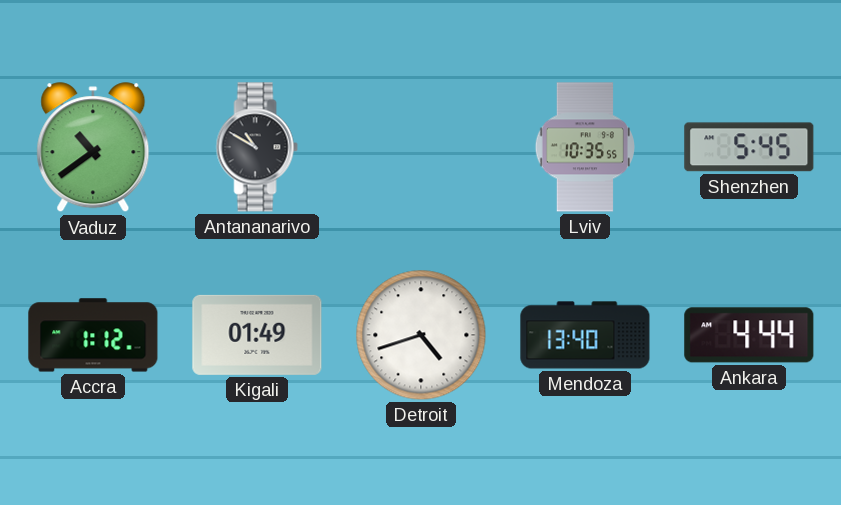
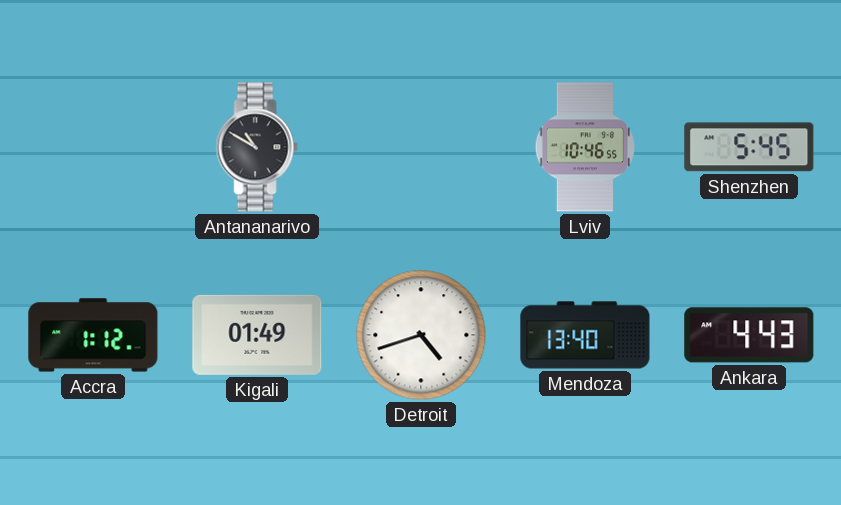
Vaduz: 10:39 -> none (93, 148)
Lviv: 10:35 -> 10:46 (585, 147)
Ankara: 4:44 -> 4:43 (749, 335)
